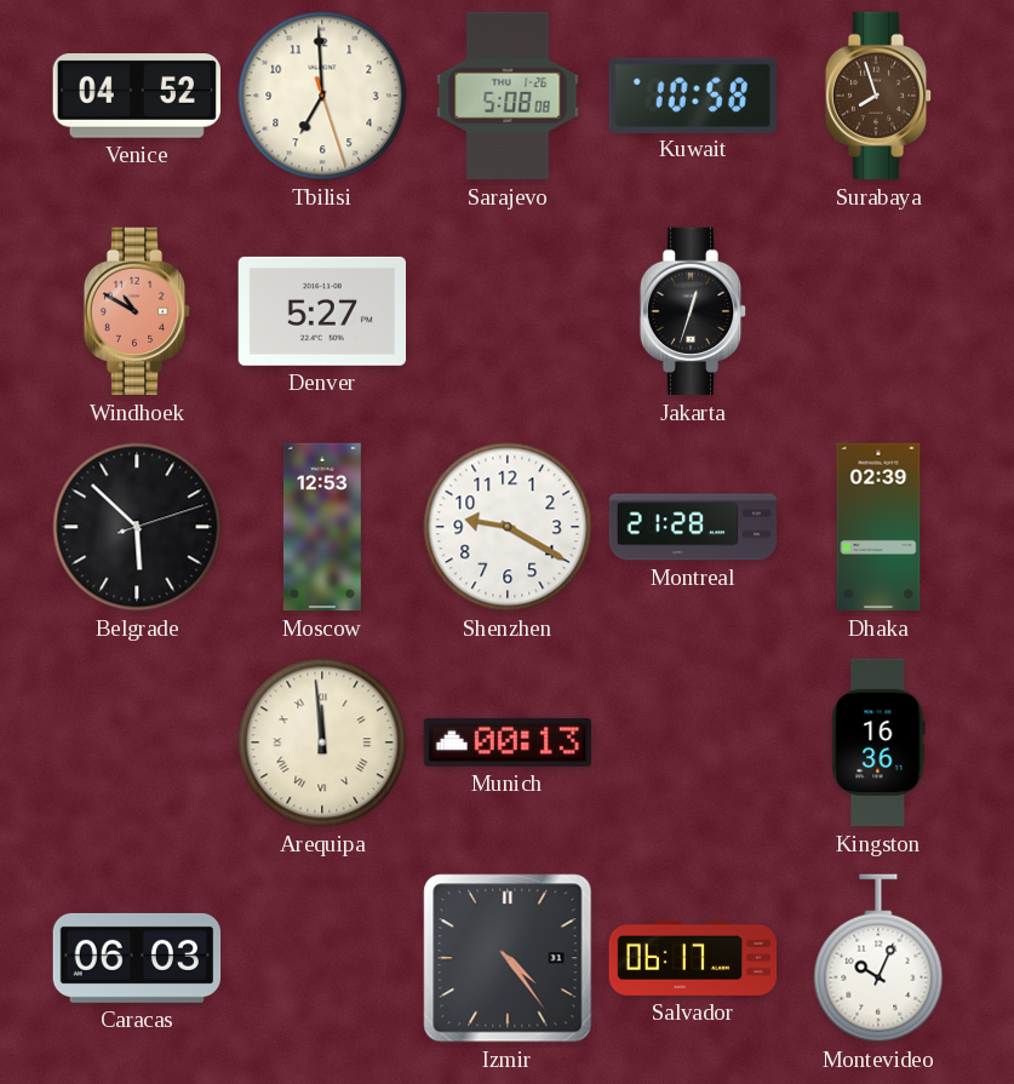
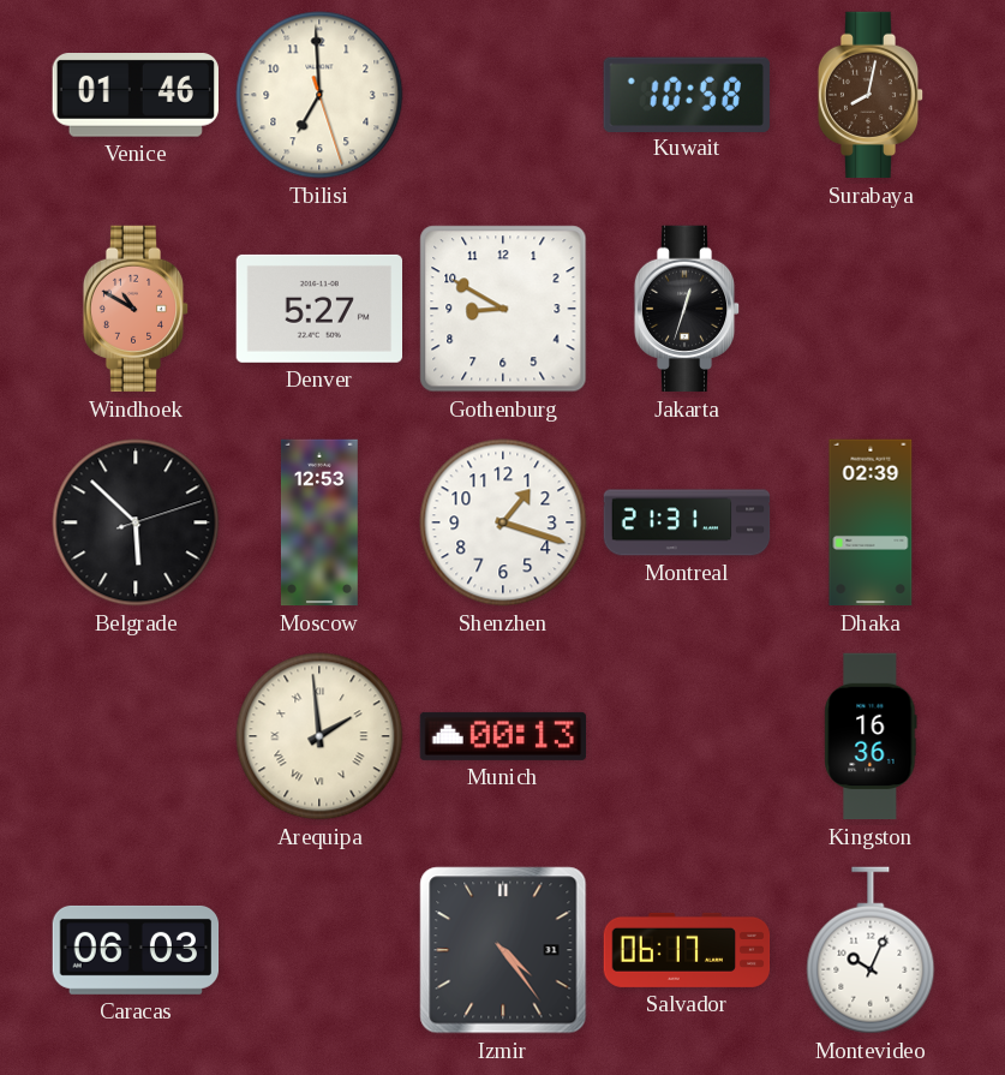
Venice: 04:52 -> 01:46 (134, 96)
Sarajevo: 5:08 -> none (508, 96)
Surabaya: 7:57 -> 8:02 (871, 95)
Gothenburg: none -> 8:50 (503, 309)
Shenzhen: 9:20 -> 1:18 (503, 522)
Montreal: 21:28 -> 21:31 (687, 522)
Arequipa: 11:59 -> 1:59 (319, 736)
